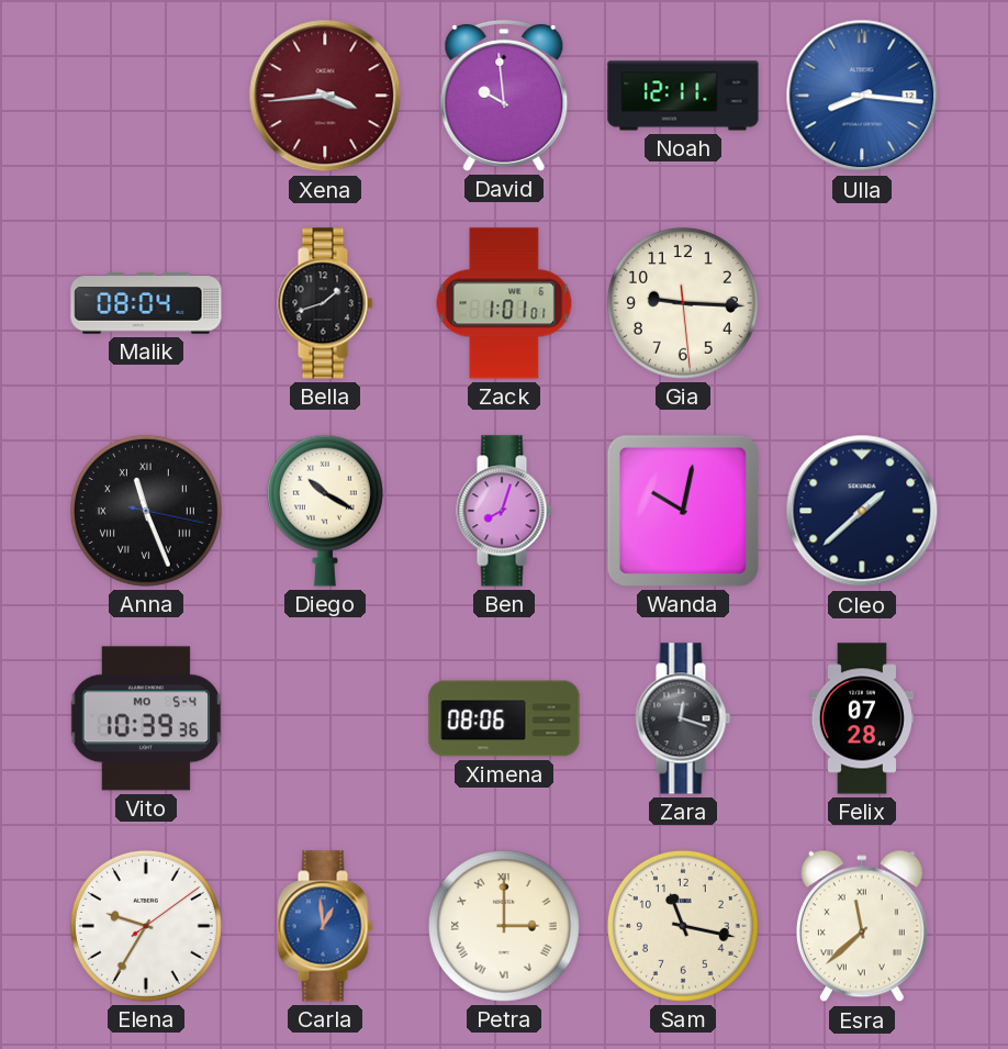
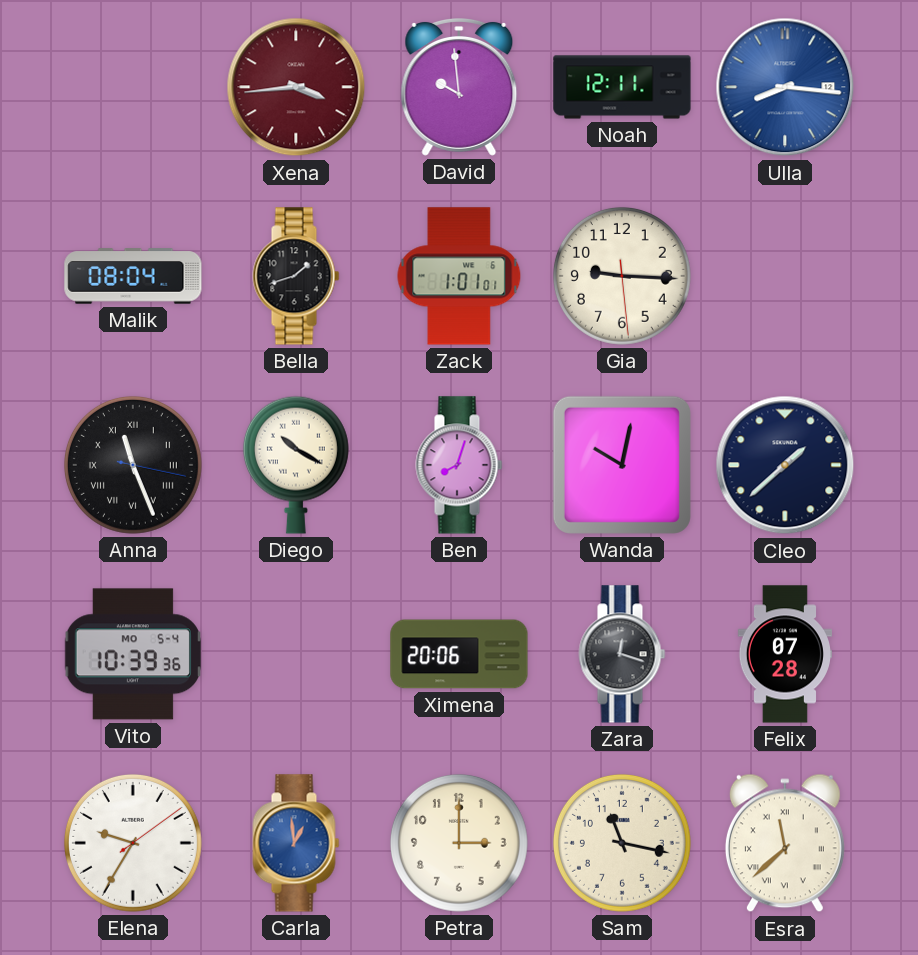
Ximena: 08:06 -> 20:06 (459, 654)
Petra numerals: Roman -> Arabic (459, 843)
